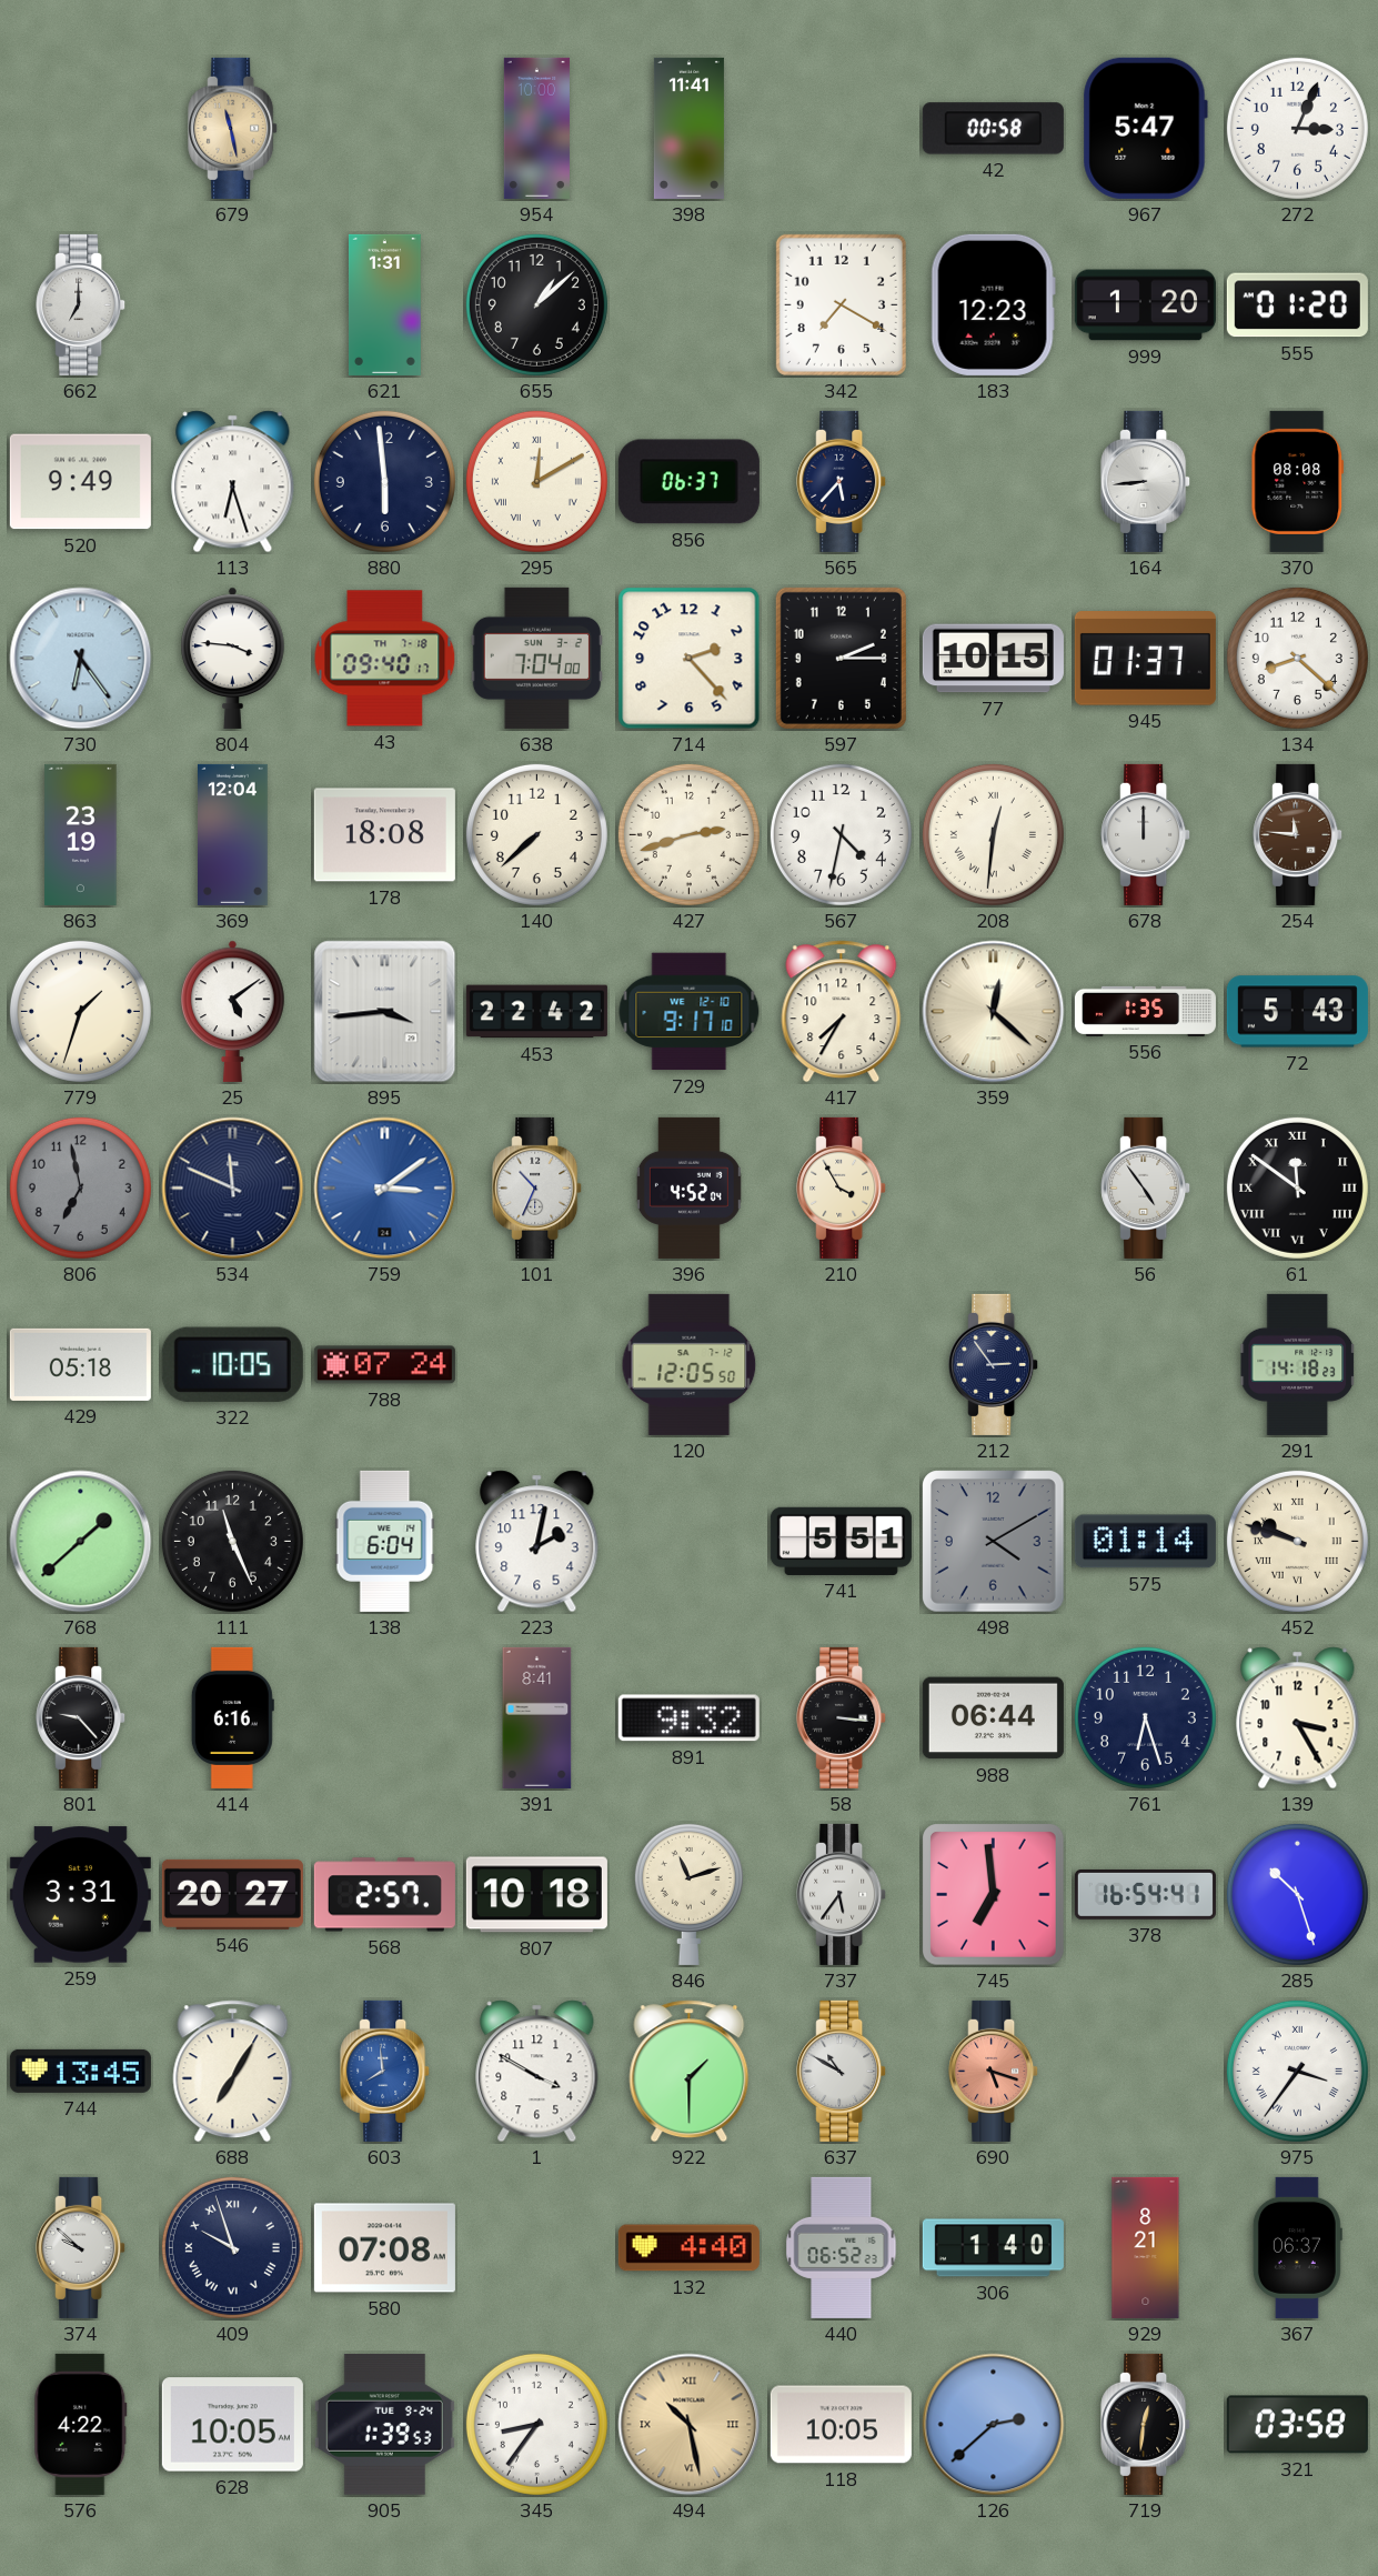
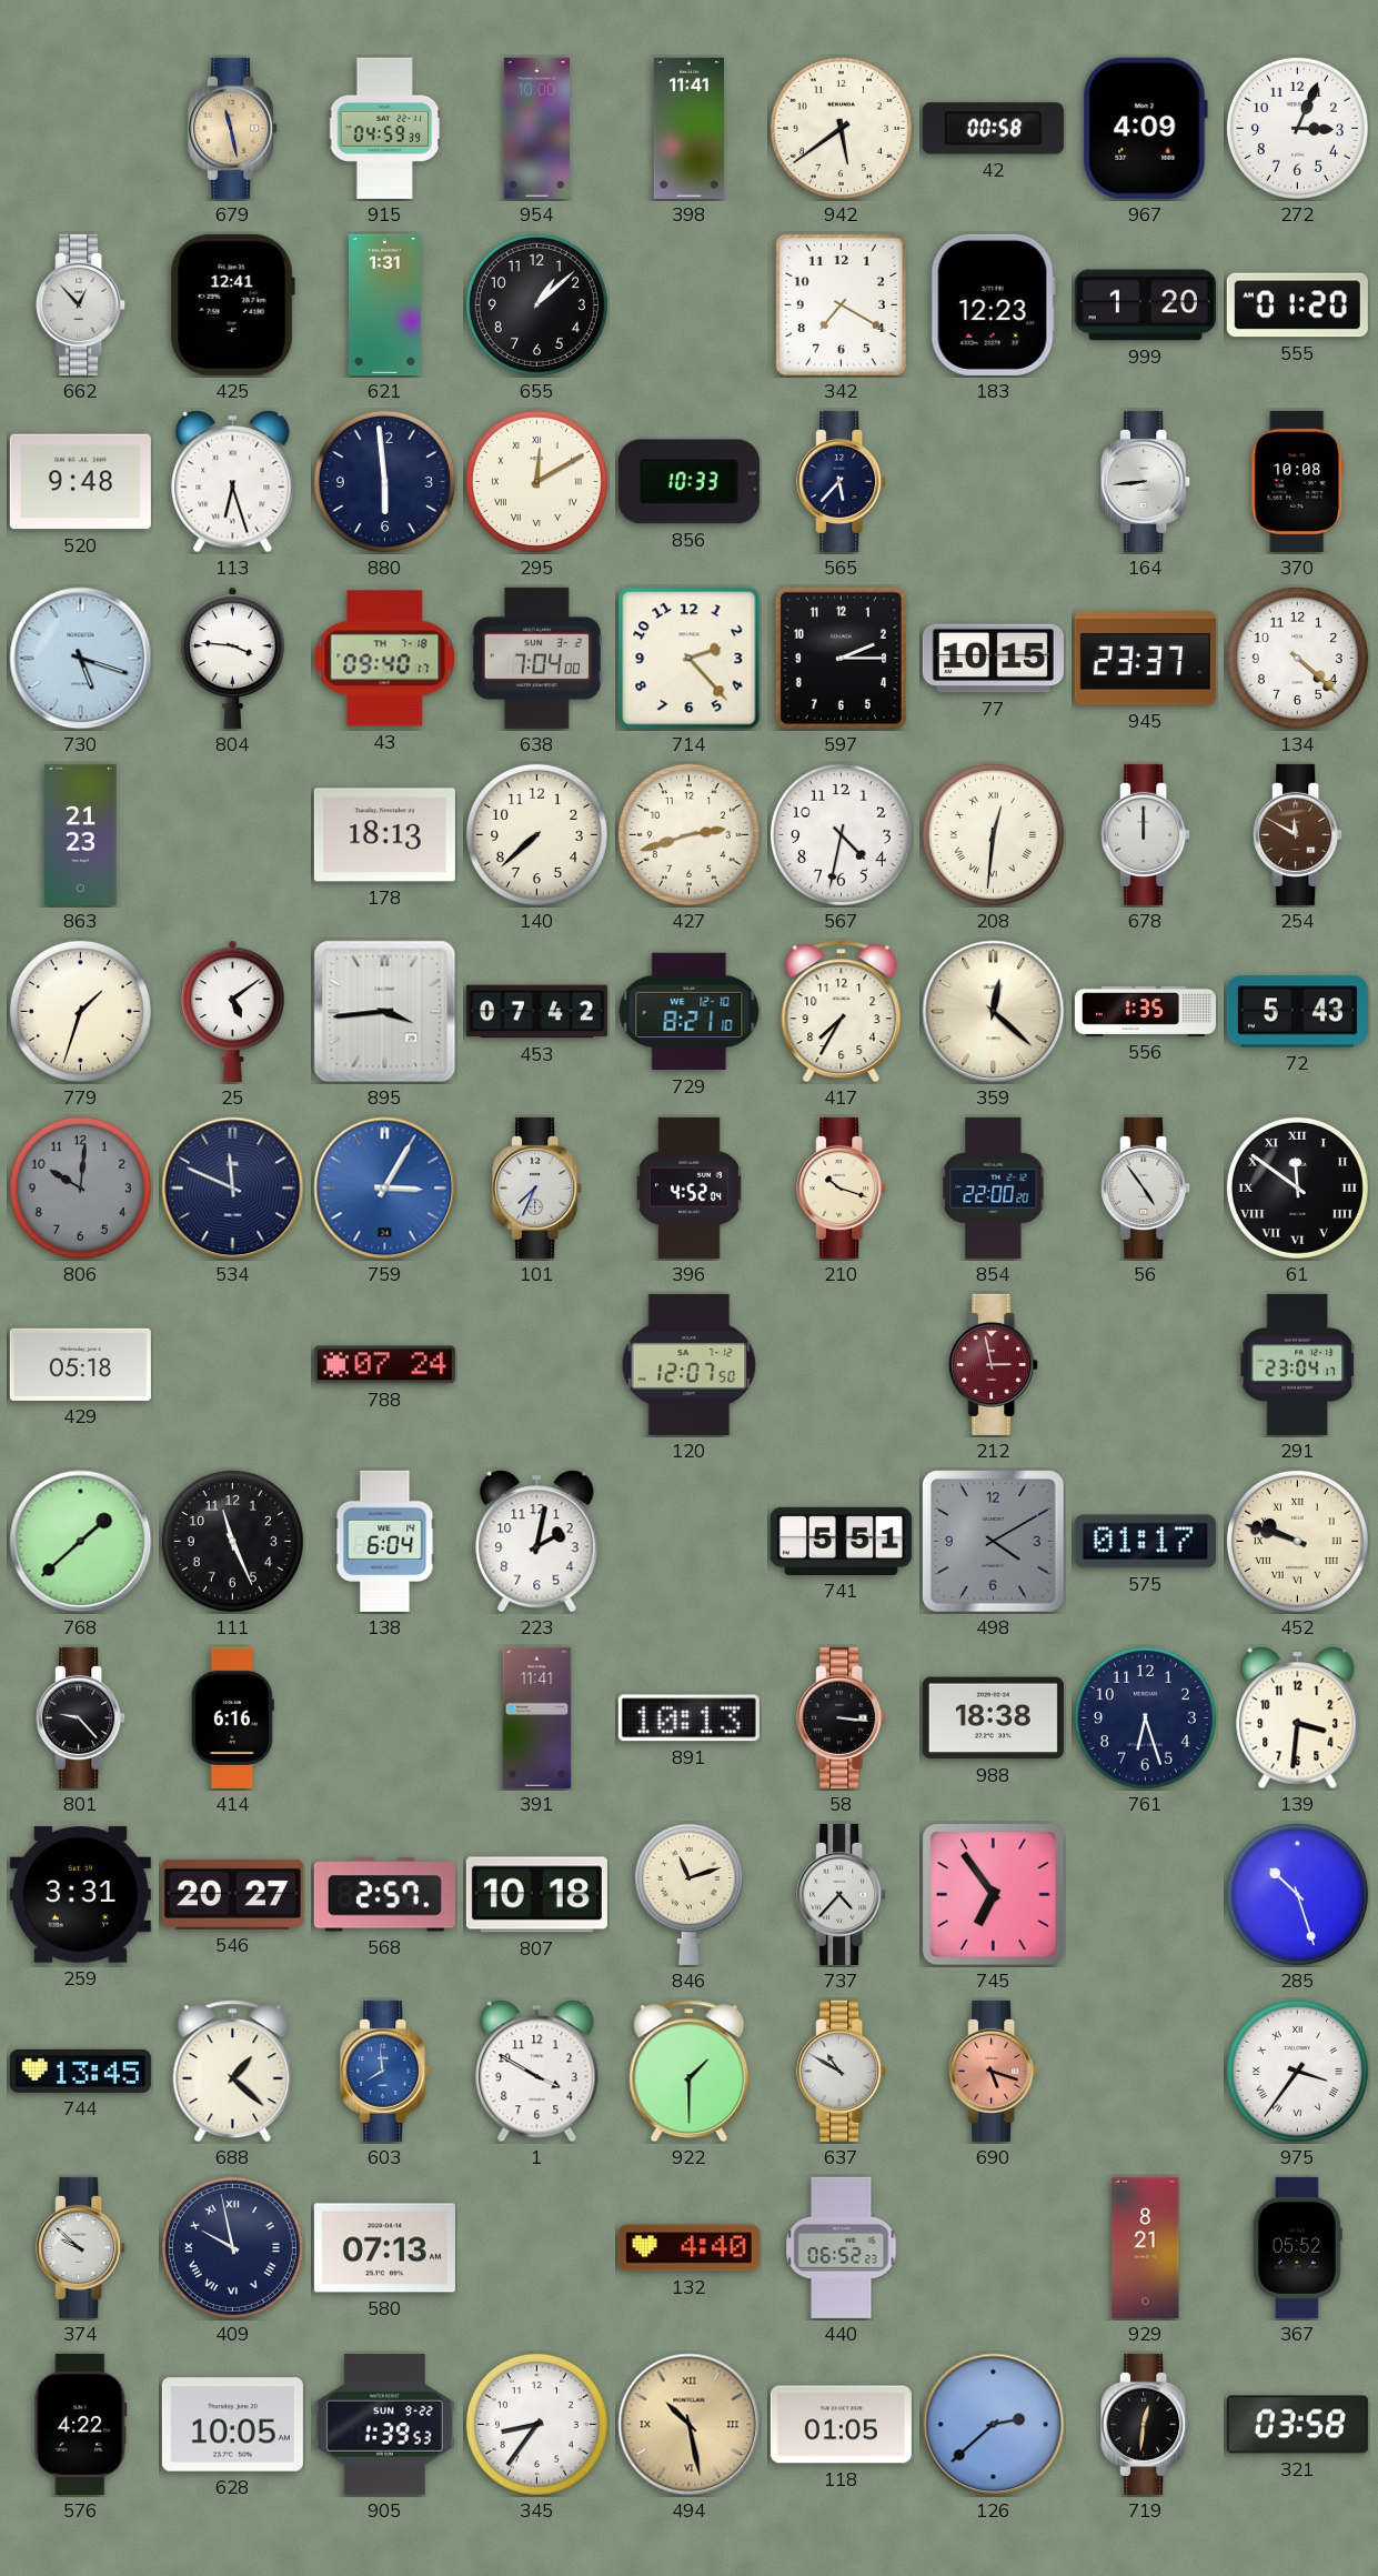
915: none -> 04:59 (385, 128)
942: none -> 5:39 (841, 128)
967: 5:47 -> 4:09 (1145, 128)
662: 7:00 -> 12:53 (81, 304)
425: none -> 12:41 (232, 304)
520: 9:49 -> 9:48 (80, 482)
856: 06:37 -> 10:33 (688, 482)
370: 08:08 -> 10:08 (1298, 481)
730: 6:24 -> 5:18 (81, 659)
945: 01:37 -> 23:37 (1145, 659)
134: 8:22 -> 4:22 (1297, 658)
863: 23:19 -> 21:23 (81, 834)
369: 12:04 -> none (233, 834)
178: 18:08 -> 18:13 (384, 835)
254: 11:46 -> 11:50 (1298, 834)
453: 22:42 -> 07:42 (536, 1012)
729: 9:17 -> 8:21 (690, 1012)
806: 6:58 -> 10:01 (80, 1187)
759: 3:09 -> 3:05 (385, 1189)
101: 10:34 -> 7:34 (537, 1187)
210: 3:55 -> 10:18 (842, 1187)
854: none -> 22:00 (994, 1187)
322: 10:05 -> none (232, 1364)
120: 12:05 -> 12:07 (690, 1364)
212: 2:54 -> 2:58 (994, 1364)
212 dial: navy -> burgundy (994, 1364)
291: 14:18 -> 23:04 (1298, 1364)
575: 01:14 -> 01:17 (1145, 1542)
391: 8:41 -> 11:41 (537, 1717)
891: 9:32 -> 10:13 (688, 1718)
988: 06:44 -> 18:38 (993, 1718)
139: 3:25 -> 3:31 (1298, 1718)
737: 5:36 -> 4:37 (842, 1894)
745: 6:59 -> 6:54 (994, 1895)
378: 16:54 -> none (1145, 1894)
688: 7:05 -> 1:22 (233, 2072)
409: 9:57 -> 9:58 (232, 2247)
580: 07:08 -> 07:13 (384, 2248)
306: 1:40 -> none (993, 2248)
367: 06:37 -> 05:52 (1297, 2247)
905 date: TUE 9-24 -> SUN 9-22 (384, 2424)
118: 10:05 -> 01:05 (841, 2425)
